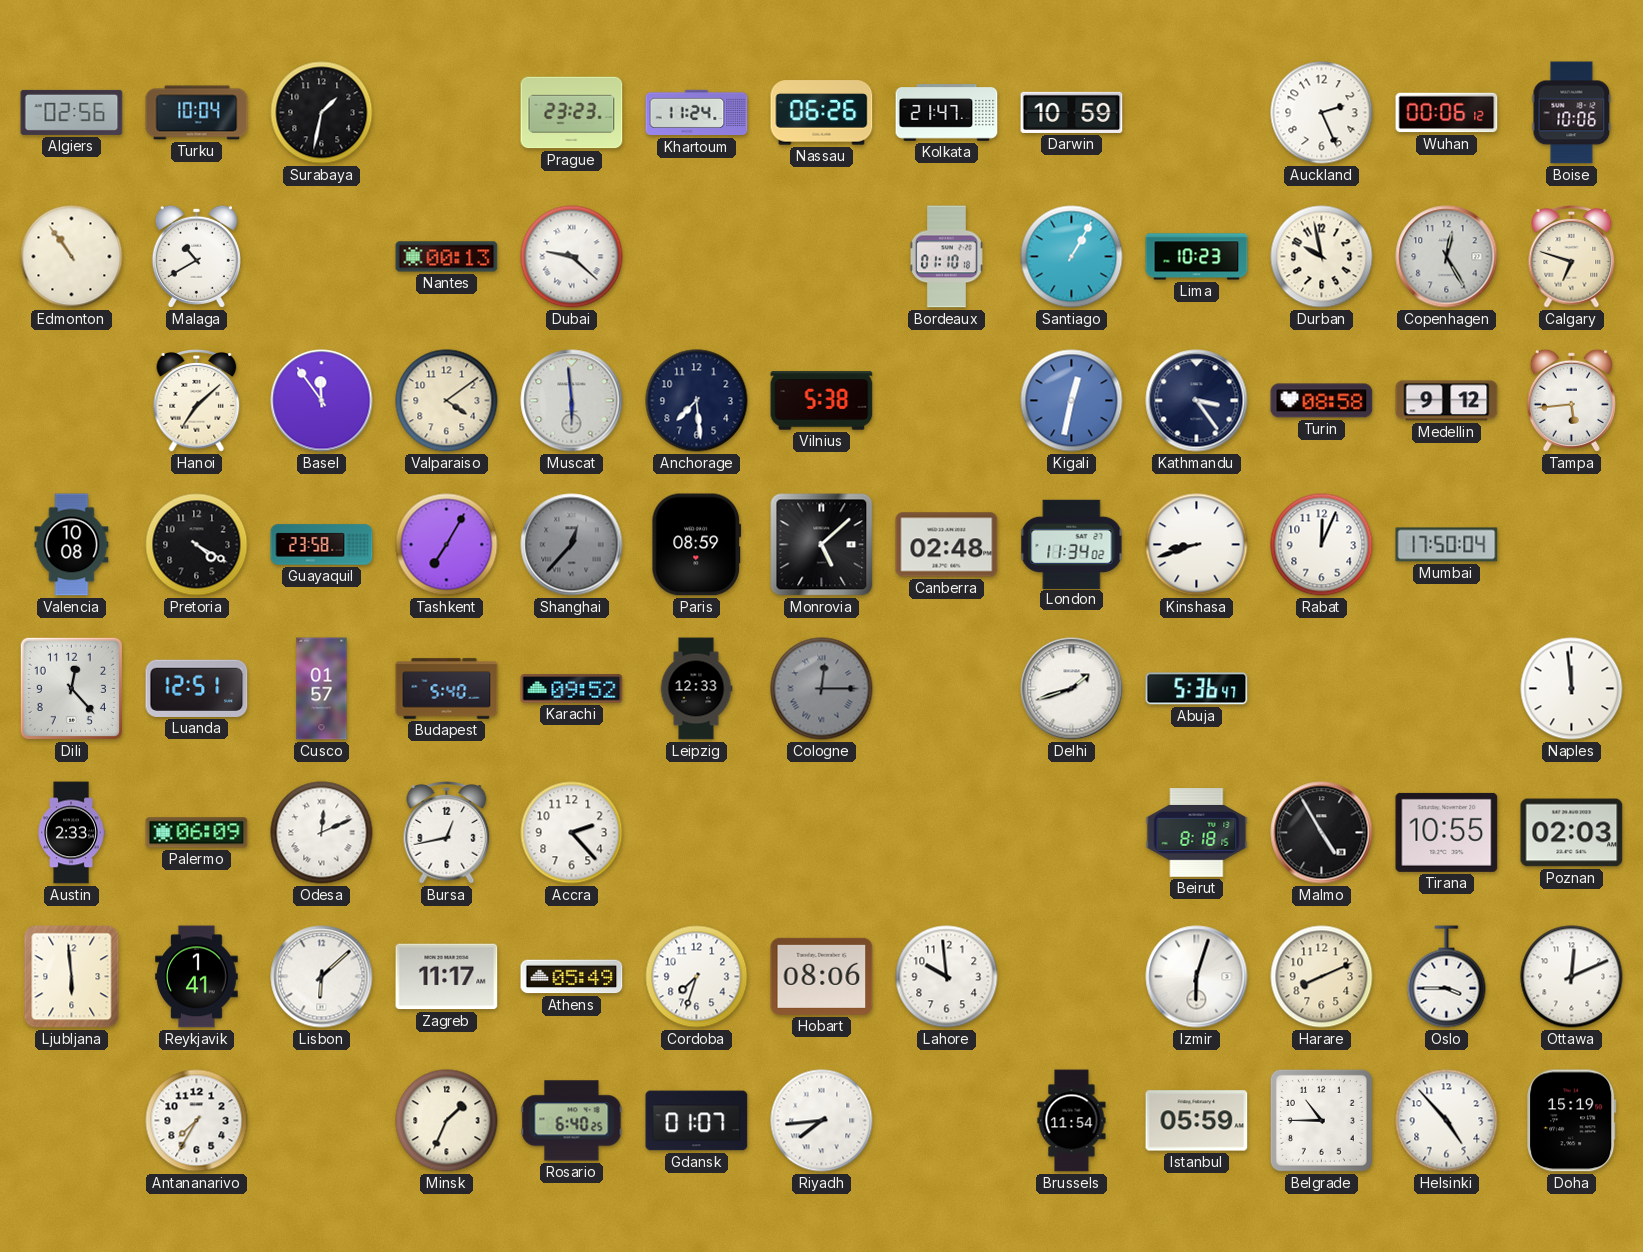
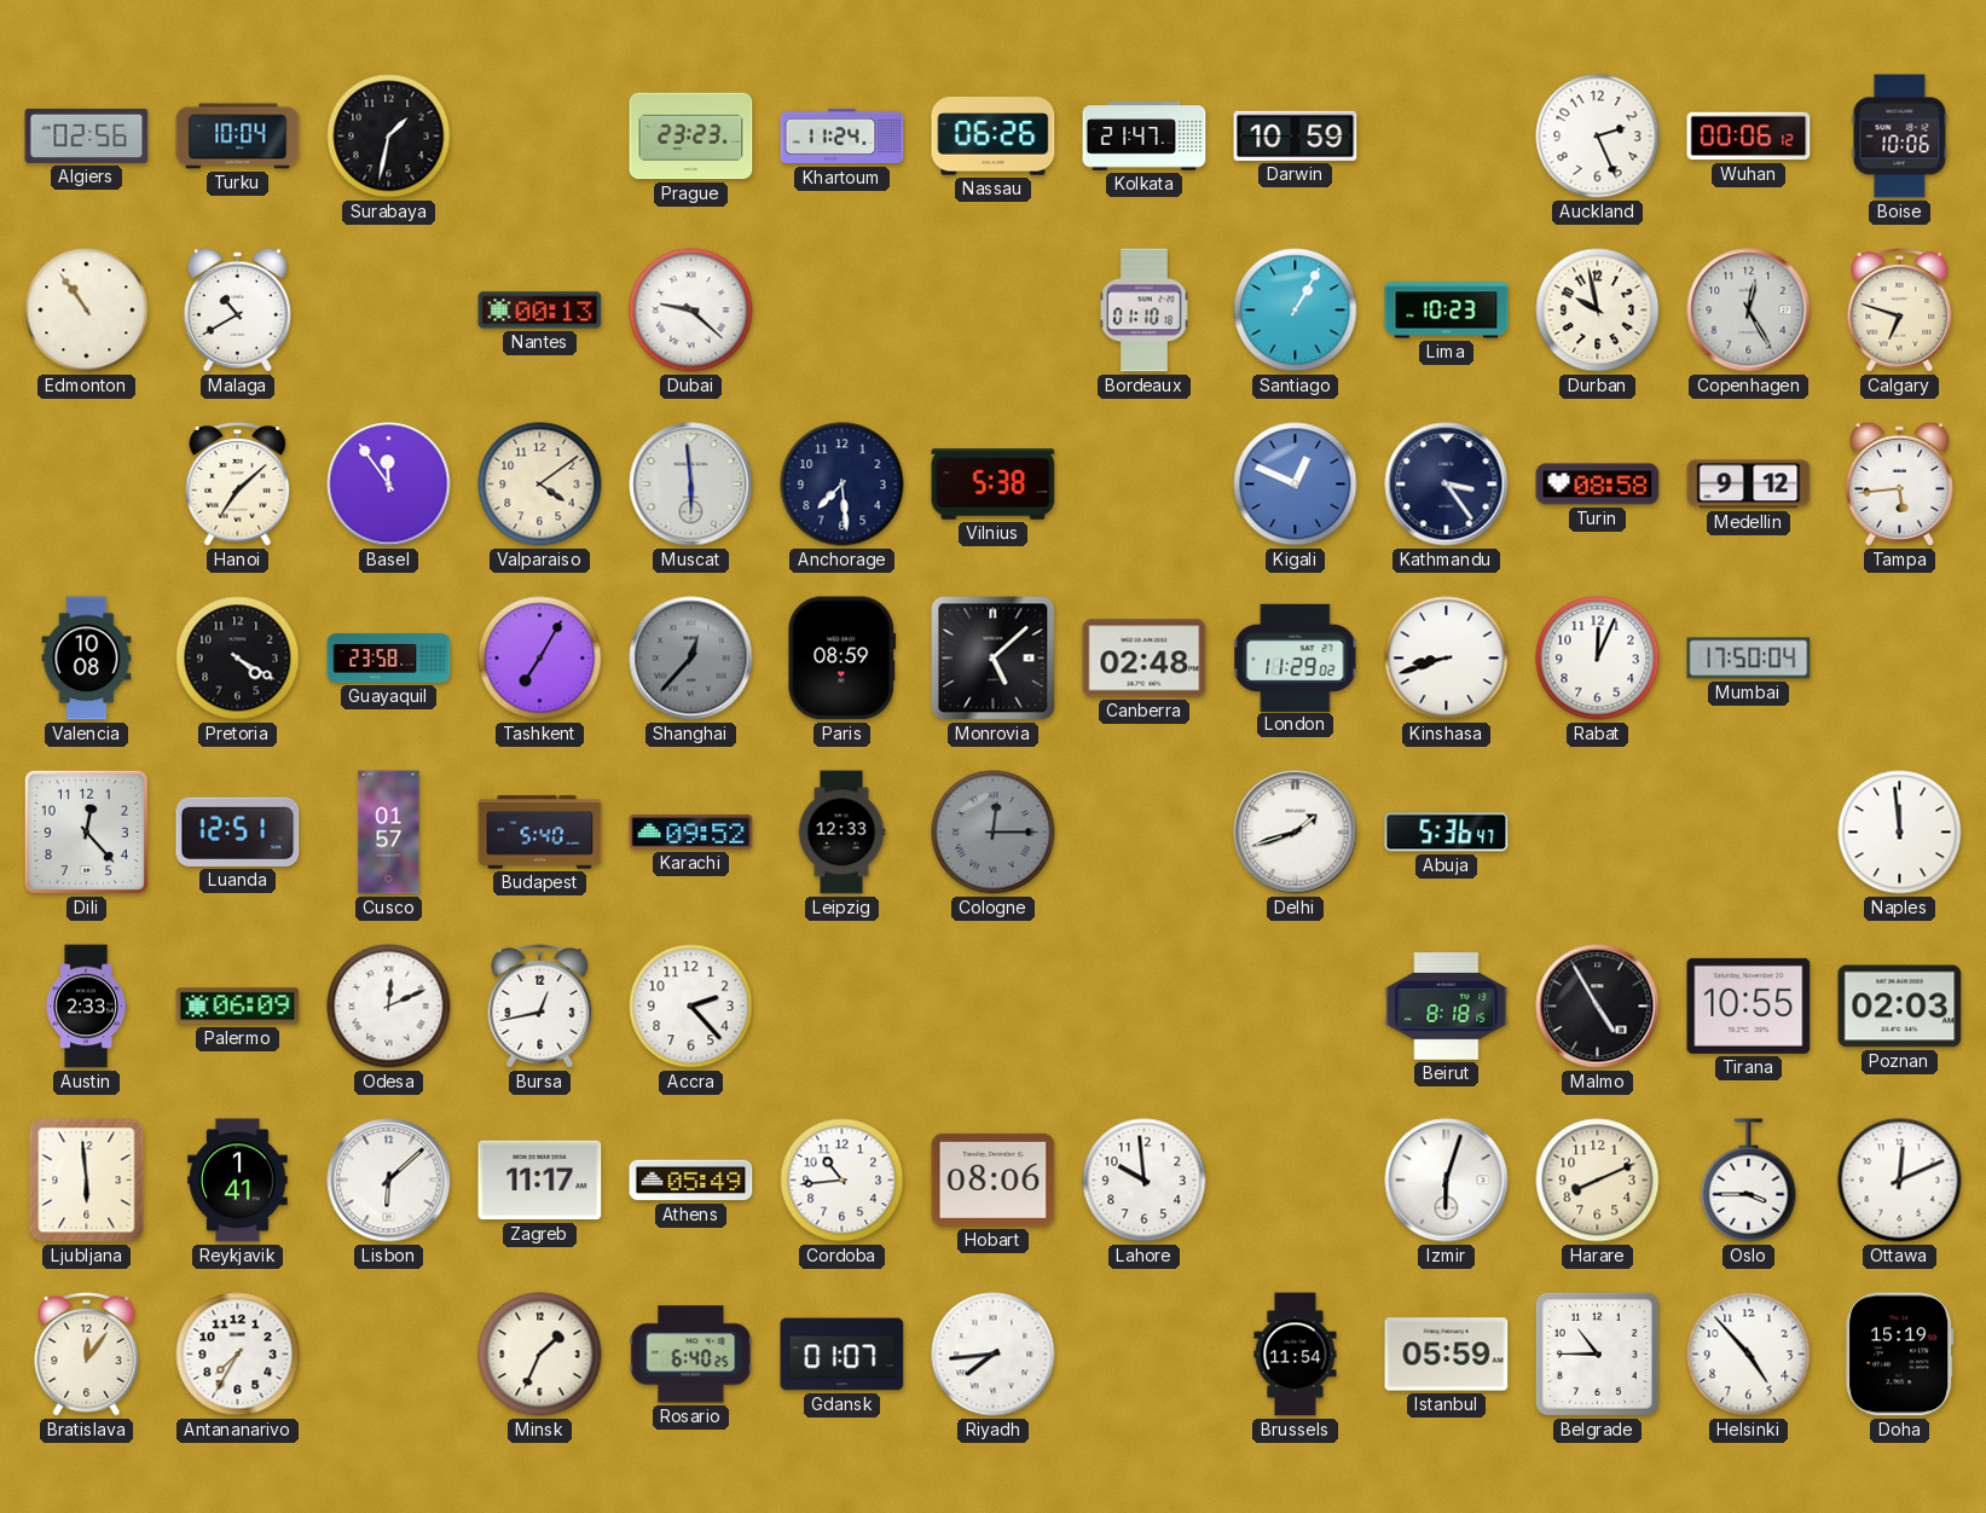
Kigali: 12:32 -> 12:49 (1296, 485)
London: 11:34 -> 11:29 (1296, 657)
Cordoba: 7:33 -> 10:44 (843, 1181)
Bratislava: none -> 12:06 (87, 1355)
